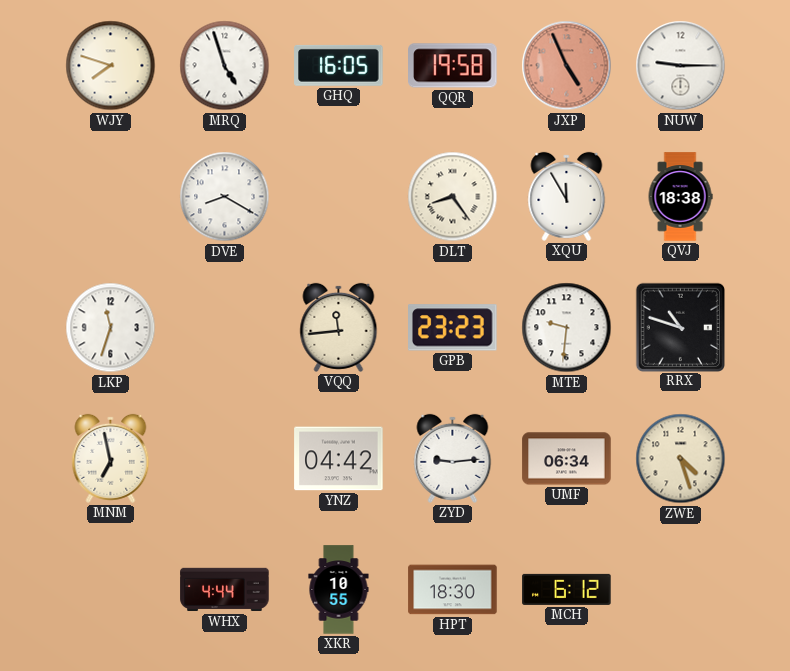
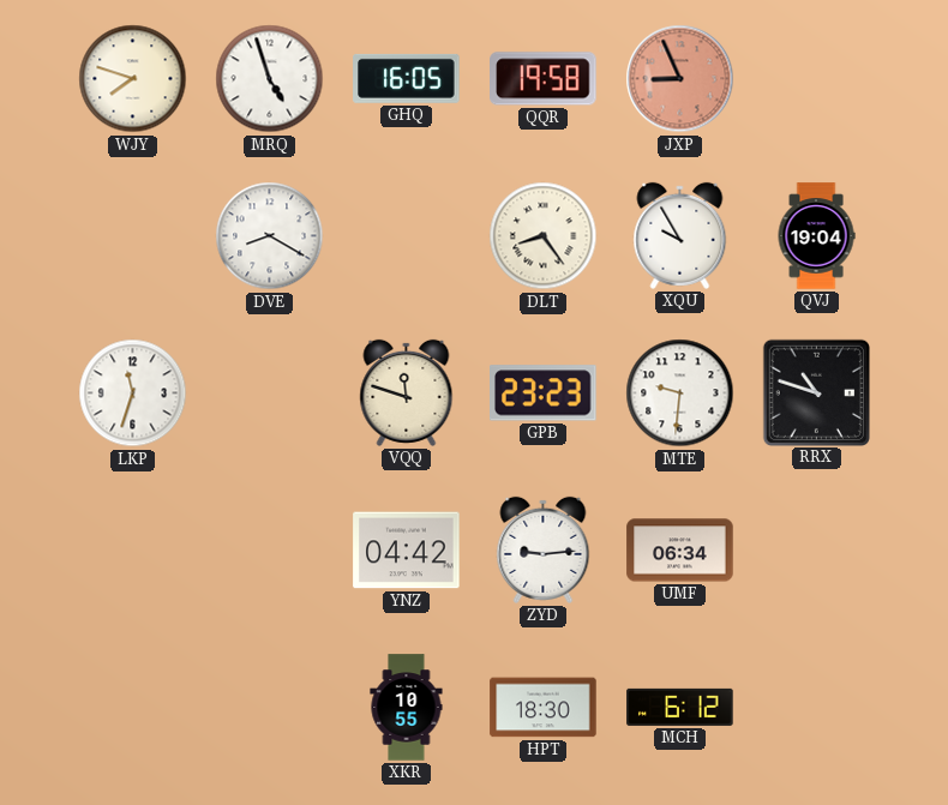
JXP: 4:56 -> 8:56 (680, 79)
NUW: 9:15 -> none (681, 66)
XQU: 11:55 -> 9:55 (680, 235)
QVJ: 18:38 -> 19:04 (816, 236)
VQQ: 11:44 -> 11:48 (407, 392)
MNM: 6:58 -> none (111, 458)
ZWE: 4:27 -> none (681, 459)
WHX: 4:44 -> none (225, 590)
